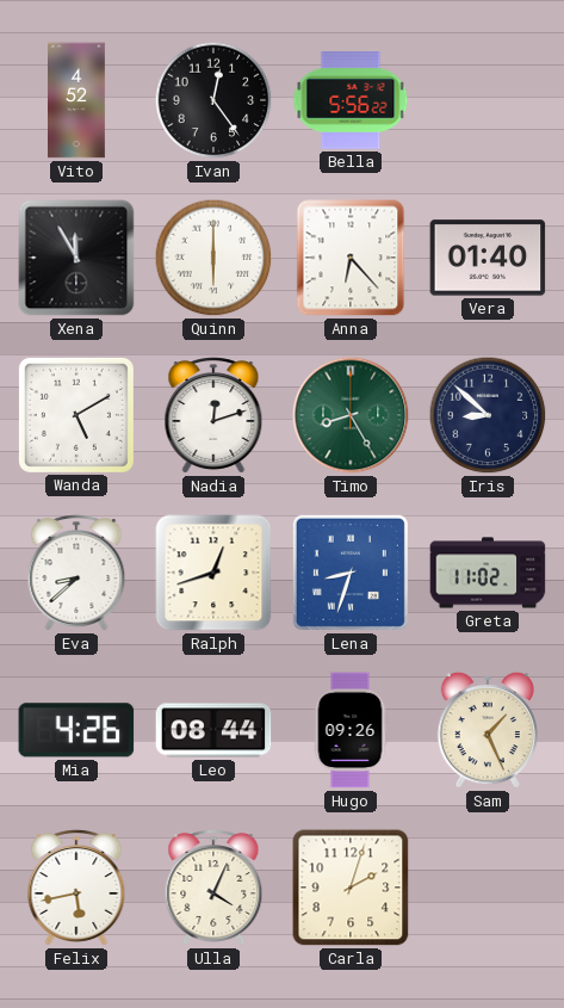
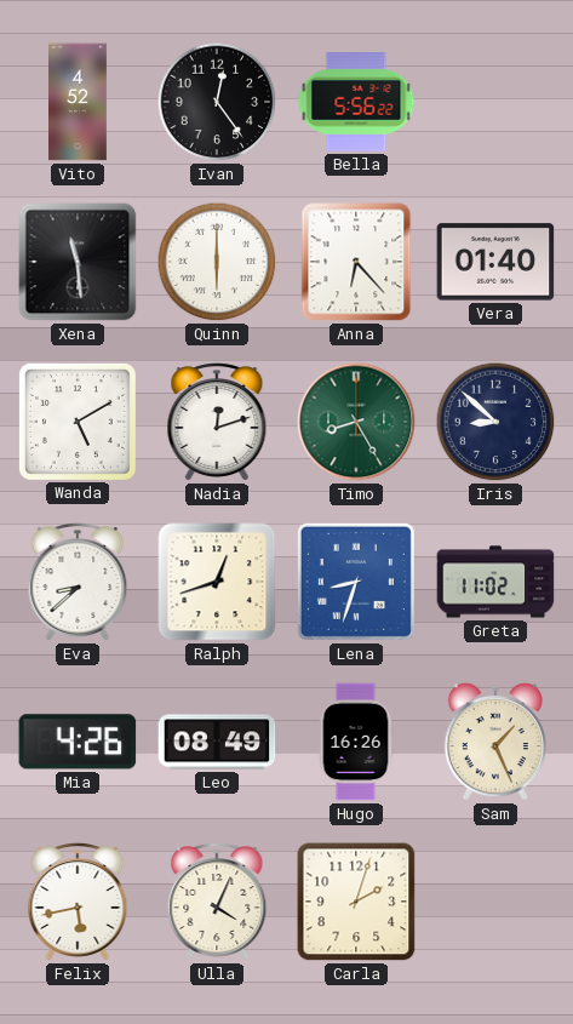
Xena: 11:55 -> 11:29 (78, 262)
Leo: 08:44 -> 08:49 (217, 742)
Hugo: 09:26 -> 16:26 (356, 742)
